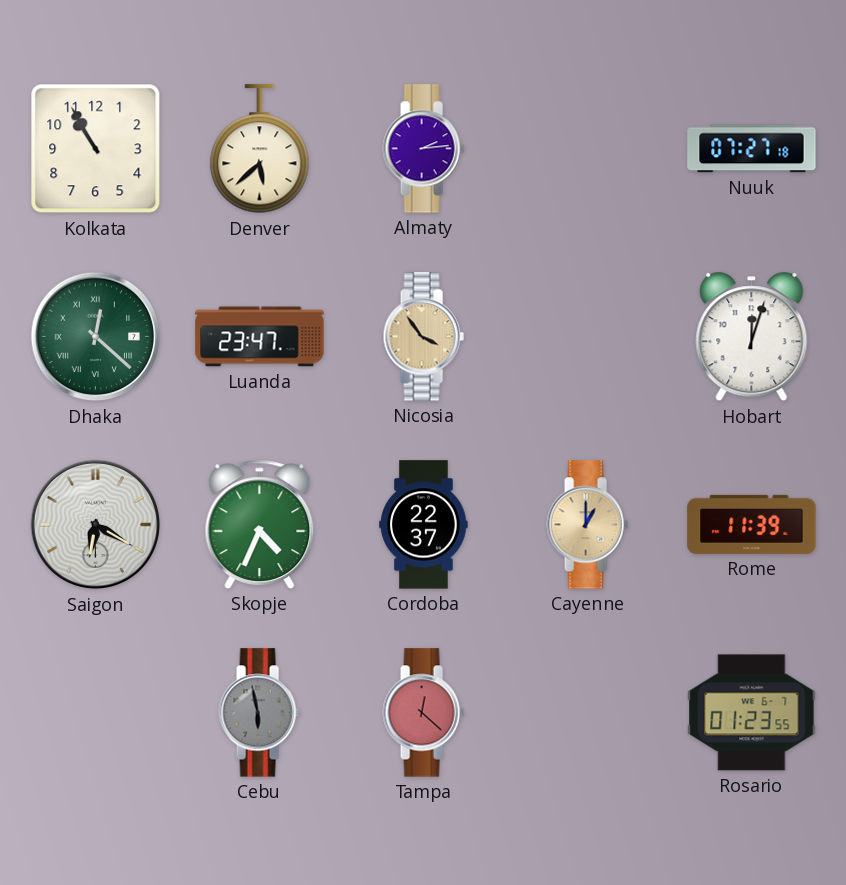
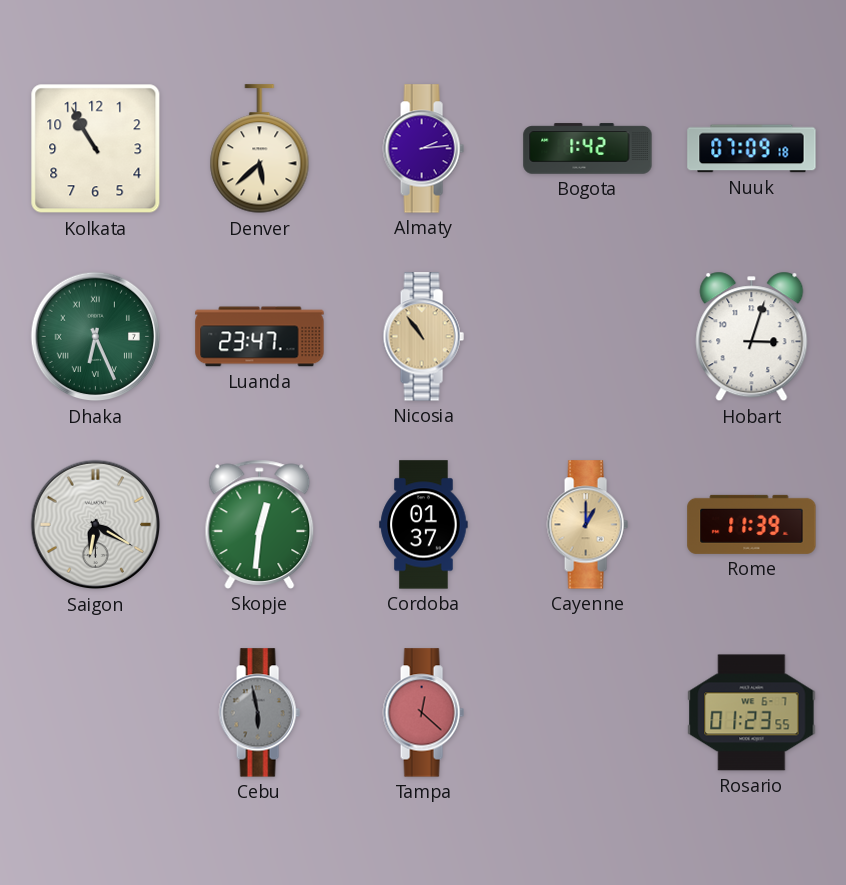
Bogota: none -> 1:42 (588, 149)
Nuuk: 07:27 -> 07:09 (752, 149)
Dhaka: 12:22 -> 6:26 (96, 337)
Nicosia: 3:54 -> 10:54 (423, 337)
Hobart: 12:03 -> 3:03 (752, 337)
Skopje: 4:34 -> 12:31 (260, 524)
Cordoba: 22:37 -> 01:37 (424, 525)
